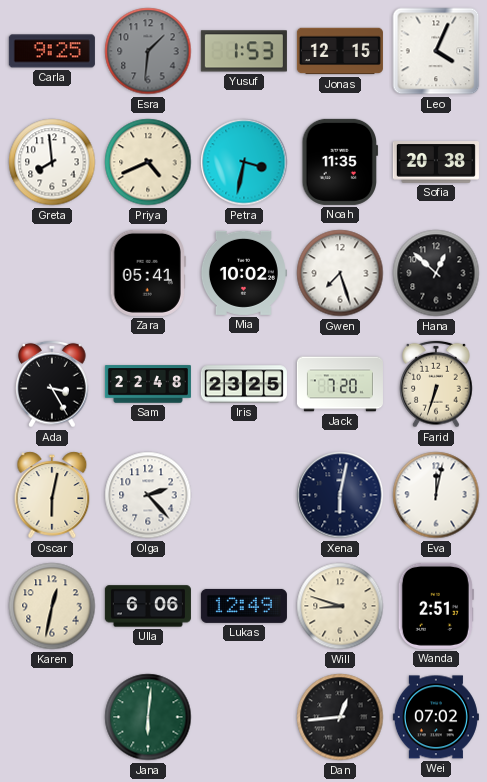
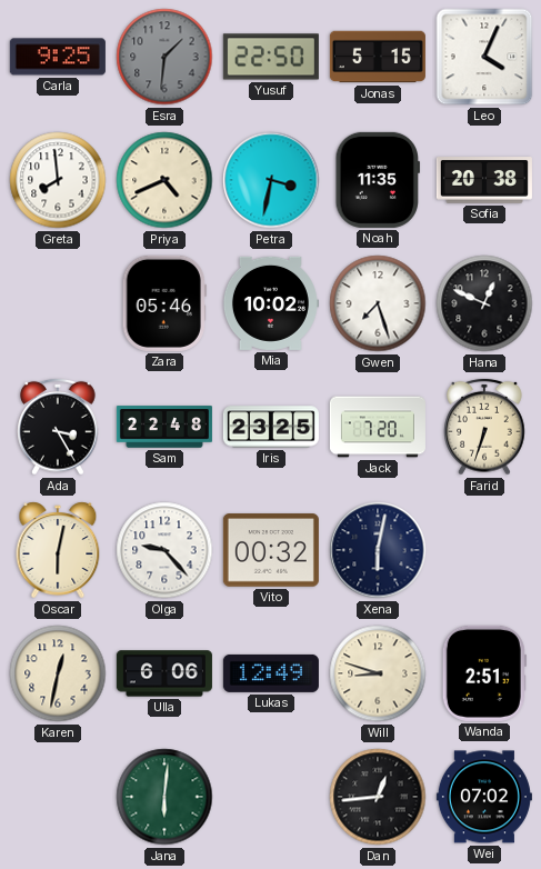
Yusuf: 1:53 -> 22:50 (271, 57)
Jonas: 12:15 -> 5:15 (378, 57)
Zara: 05:41 -> 05:46 (164, 303)
Hana: 12:52 -> 12:49 (484, 303)
Olga: 2:23 -> 9:23 (164, 550)
Vito: none -> 00:32 (271, 550)
Eva: 12:02 -> none (436, 495)
